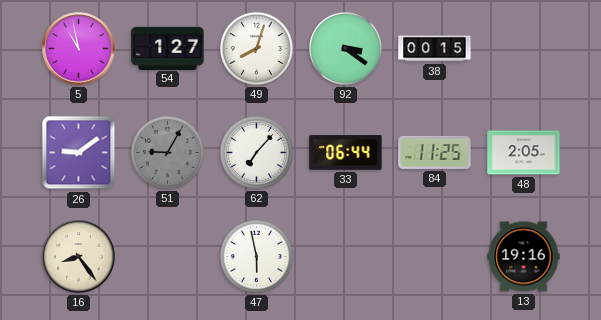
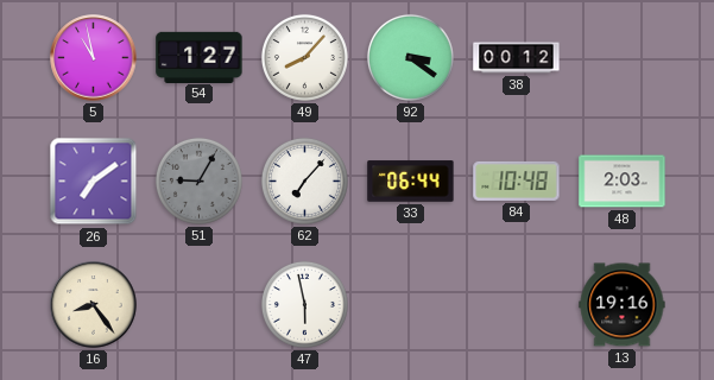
49: 8:03 -> 8:07 (304, 57)
38: 00:15 -> 00:12 (517, 58)
26: 9:09 -> 7:09 (94, 182)
84: 11:25 -> 10:48 (517, 180)
48: 2:05 -> 2:03 (623, 182)
